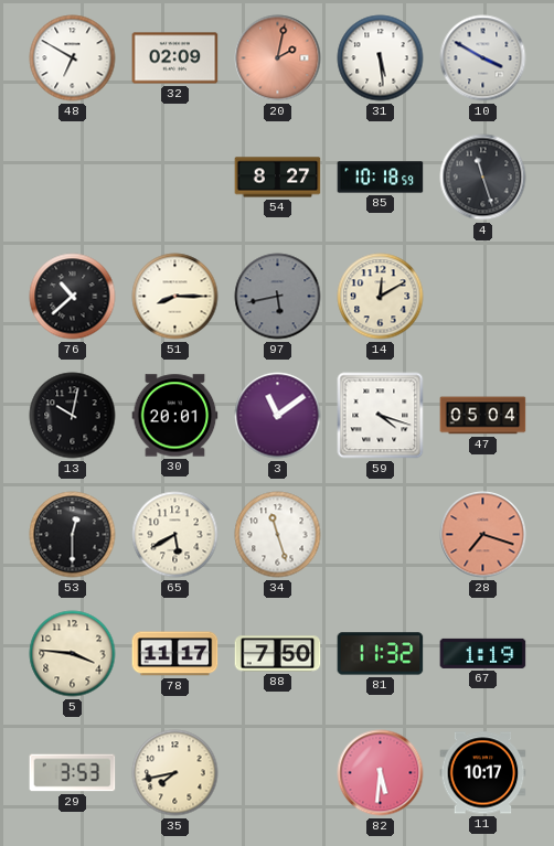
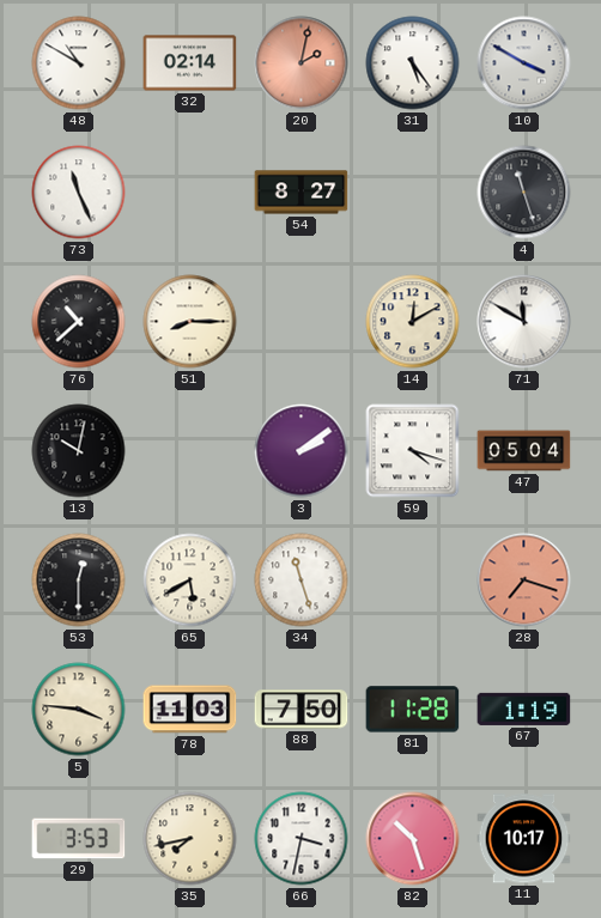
48: 6:50 -> 10:50 (79, 63)
32: 02:09 -> 02:14 (190, 63)
31: 5:29 -> 5:24 (413, 63)
73: none -> 11:26 (79, 193)
85: 10:18 -> none (381, 178)
97: 5:43 -> none (278, 297)
71: none -> 11:50 (524, 322)
30: 20:01 -> none (175, 416)
3: 11:09 -> 2:09 (302, 451)
78: 11:17 -> 11:03 (190, 710)
81: 11:32 -> 11:28 (413, 710)
66: none -> 3:32 (302, 839)
82: 5:31 -> 10:27 (413, 839)
